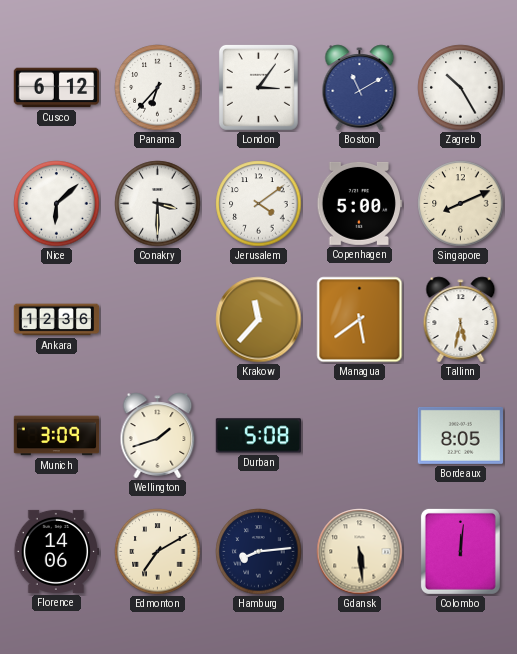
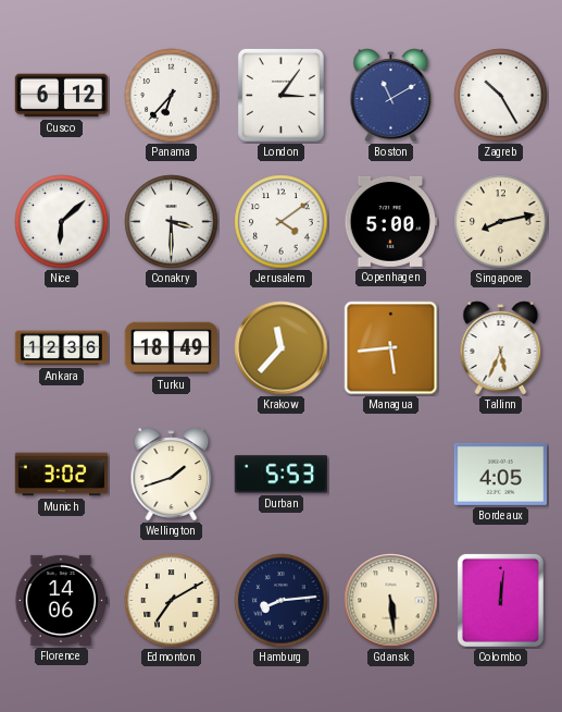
Singapore: 8:11 -> 8:13 (501, 222)
Turku: none -> 18:49 (172, 348)
Managua: 5:39 -> 5:44 (391, 348)
Tallinn: 5:32 -> 5:34 (501, 348)
Munich: 3:09 -> 3:02 (62, 475)
Durban: 5:08 -> 5:53 (280, 475)
Bordeaux: 8:05 -> 4:05 (500, 474)
